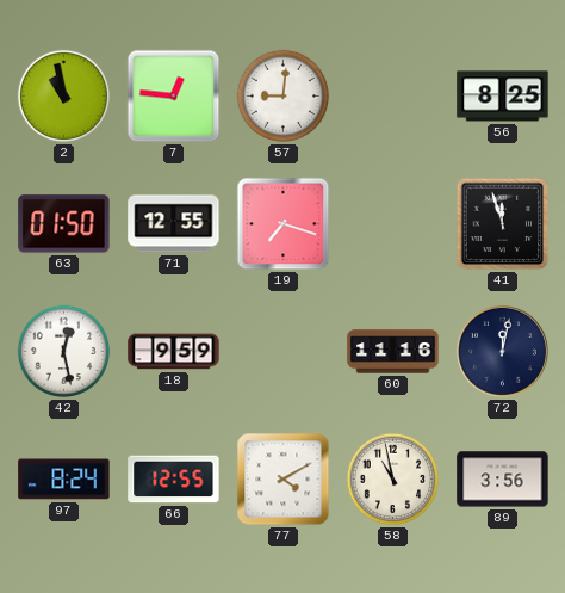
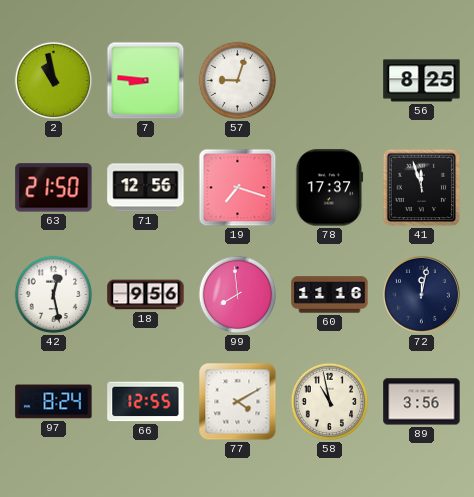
7: 12:46 -> 8:46 (146, 81)
57: 9:01 -> 9:03 (238, 81)
63: 01:50 -> 21:50 (54, 188)
71: 12:55 -> 12:56 (146, 188)
78: none -> 17:37 (330, 188)
18: 9:59 -> 9:56 (146, 295)
99: none -> 7:59 (238, 295)
